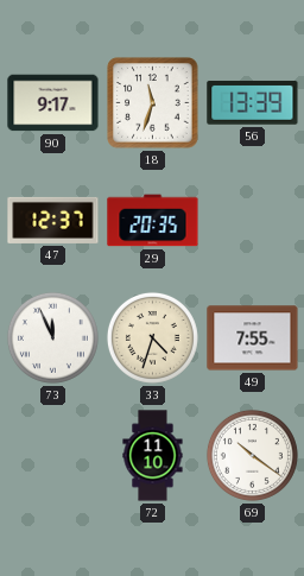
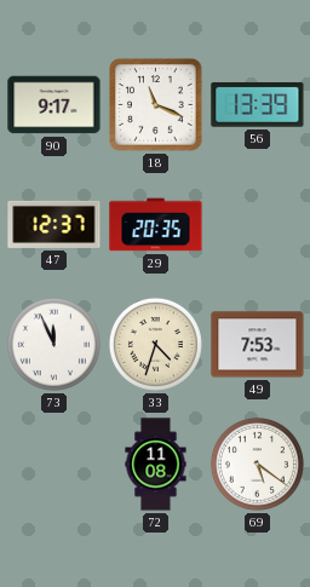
18: 11:33 -> 11:19 (156, 105)
49: 7:55 -> 7:53 (258, 345)
72: 11:10 -> 11:08 (156, 465)
69: 10:21 -> 5:21 (257, 464)
